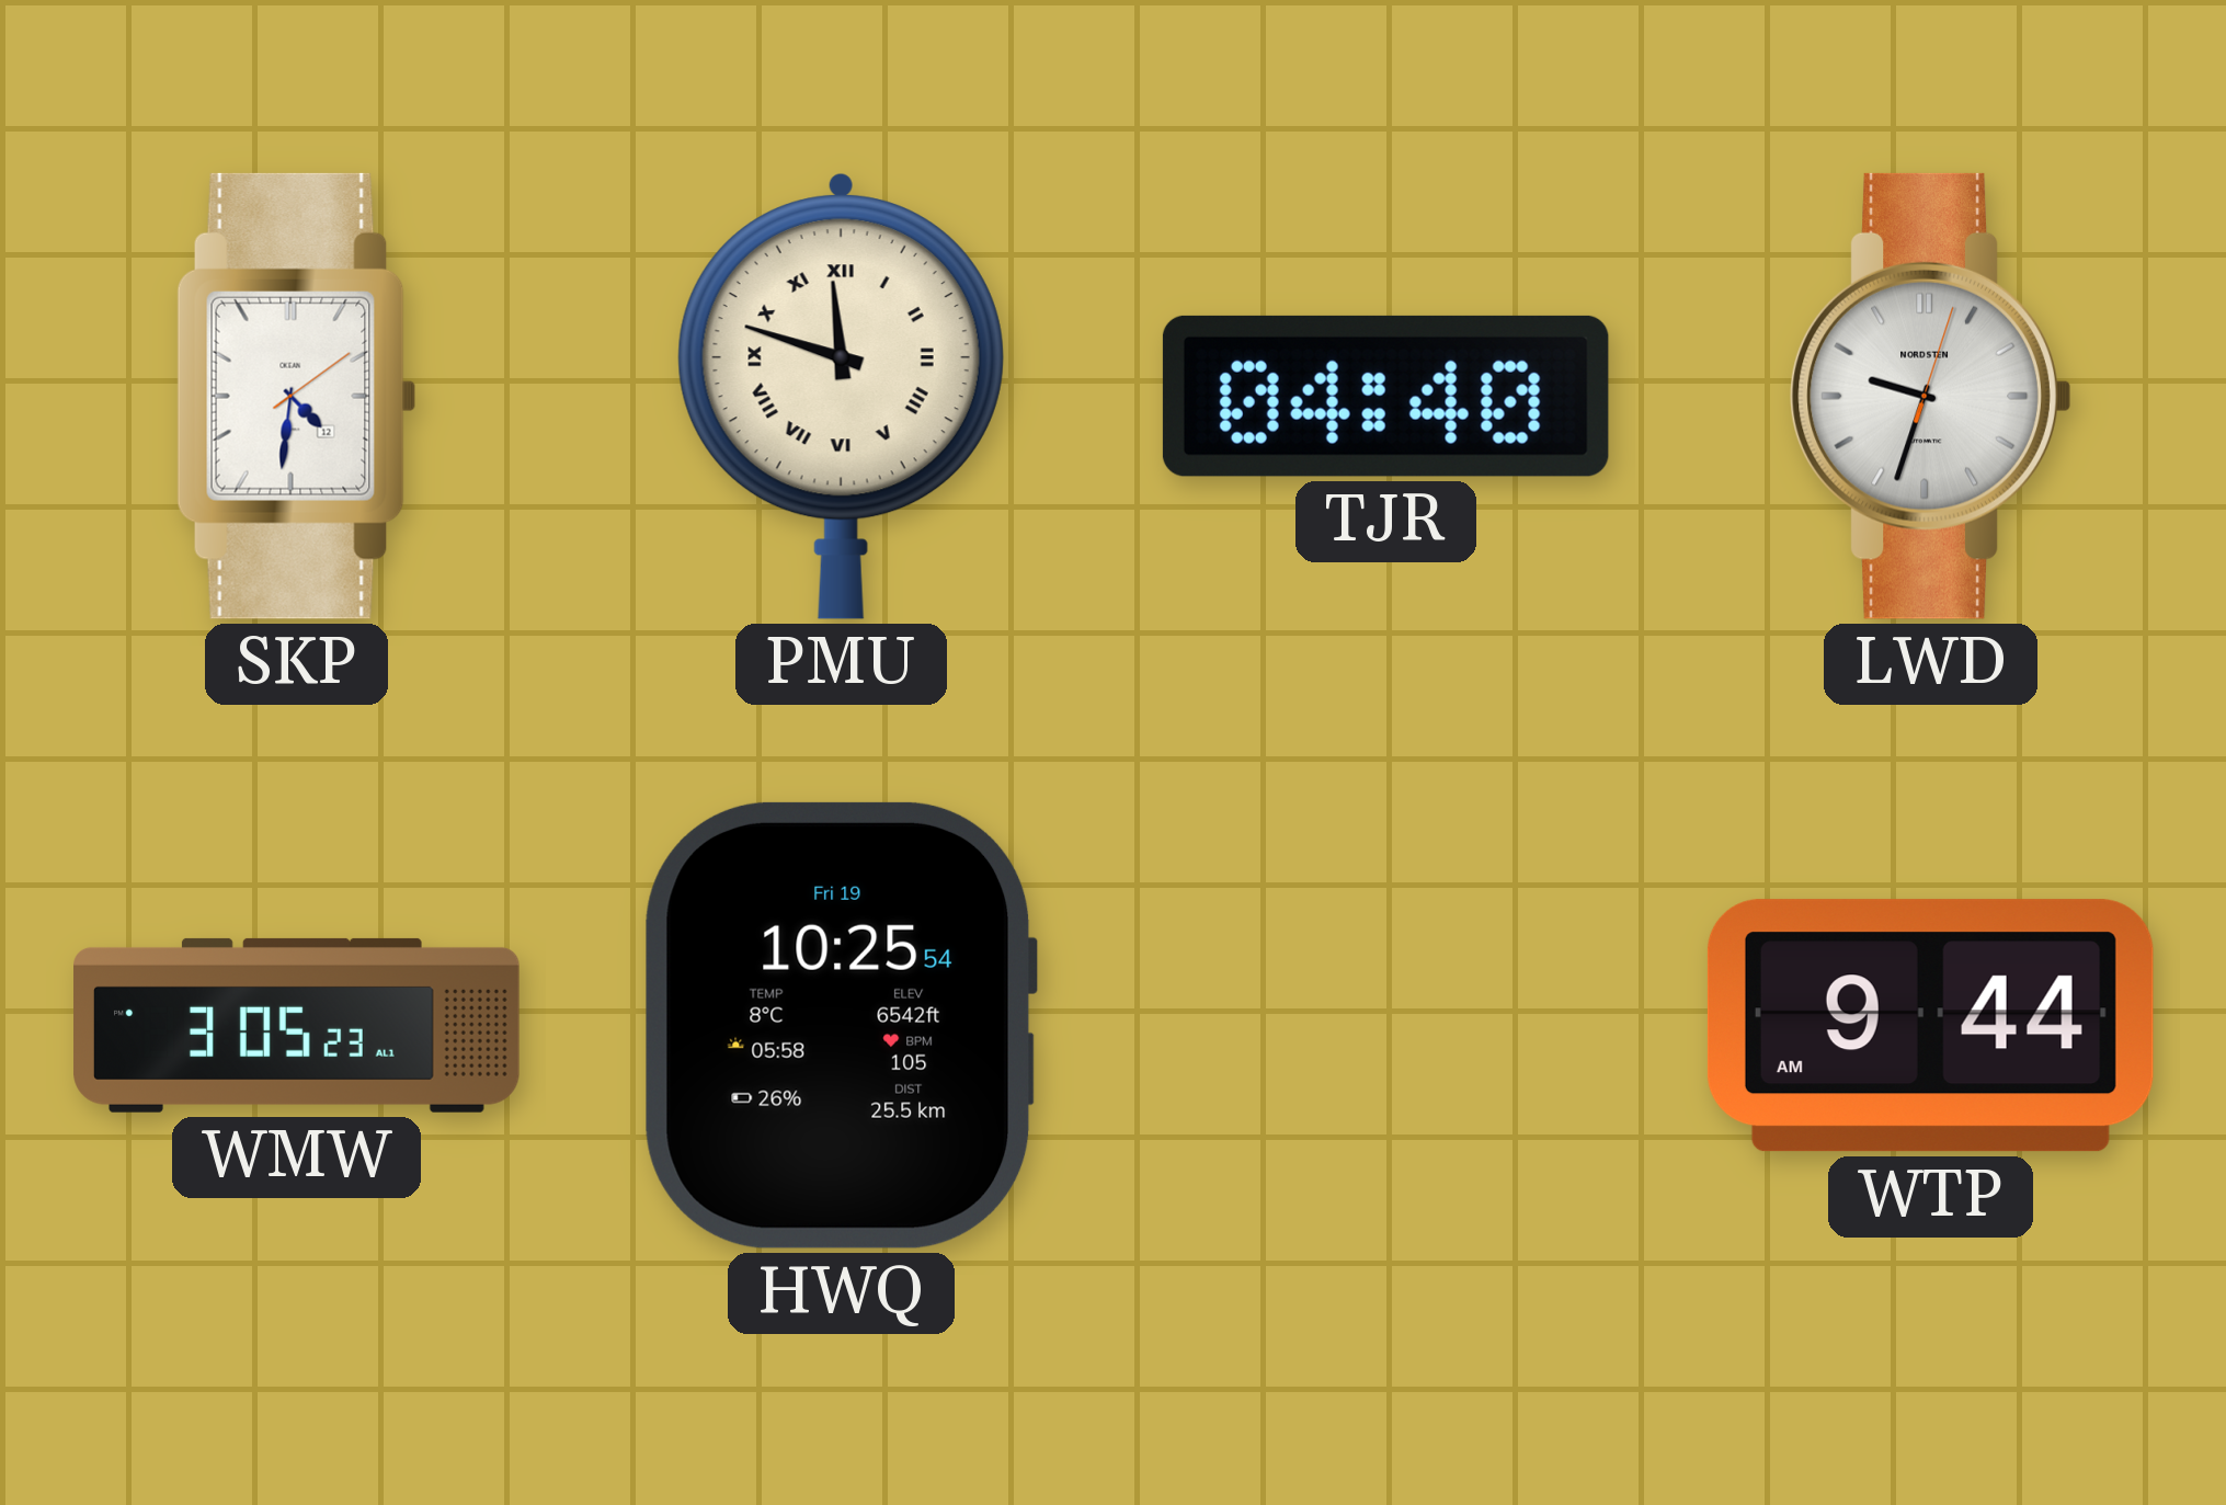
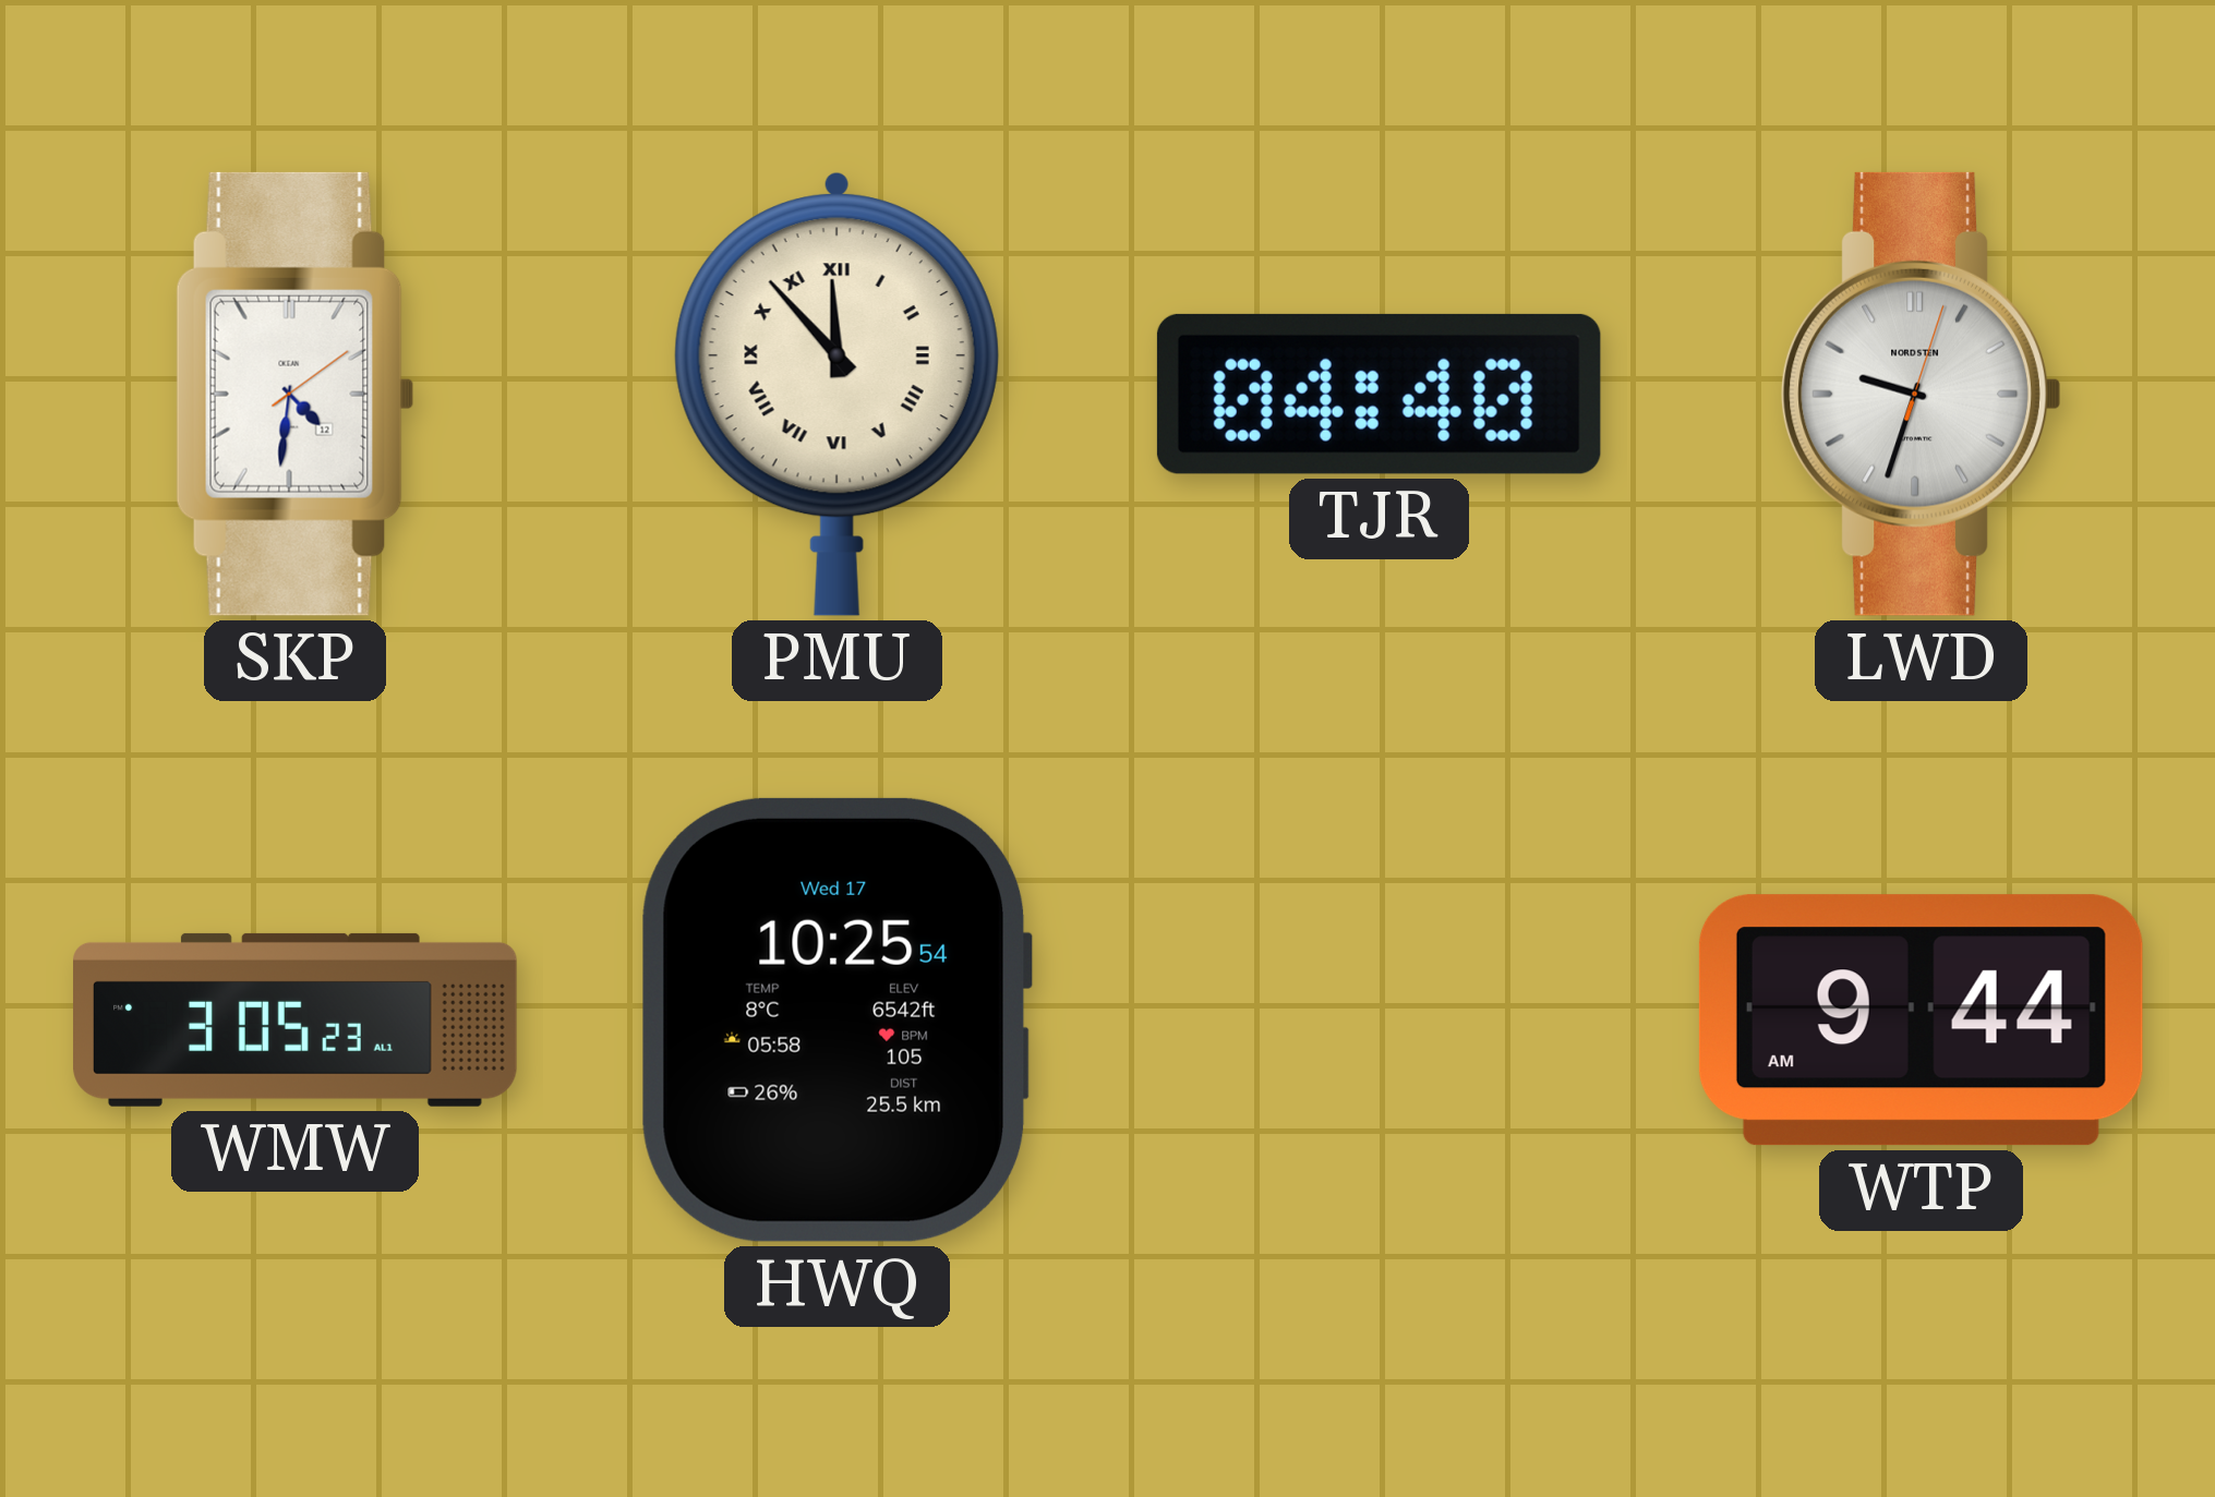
PMU: 11:48 -> 11:53 (836, 394)
HWQ date: Fri 19 -> Wed 17 (836, 1019)
